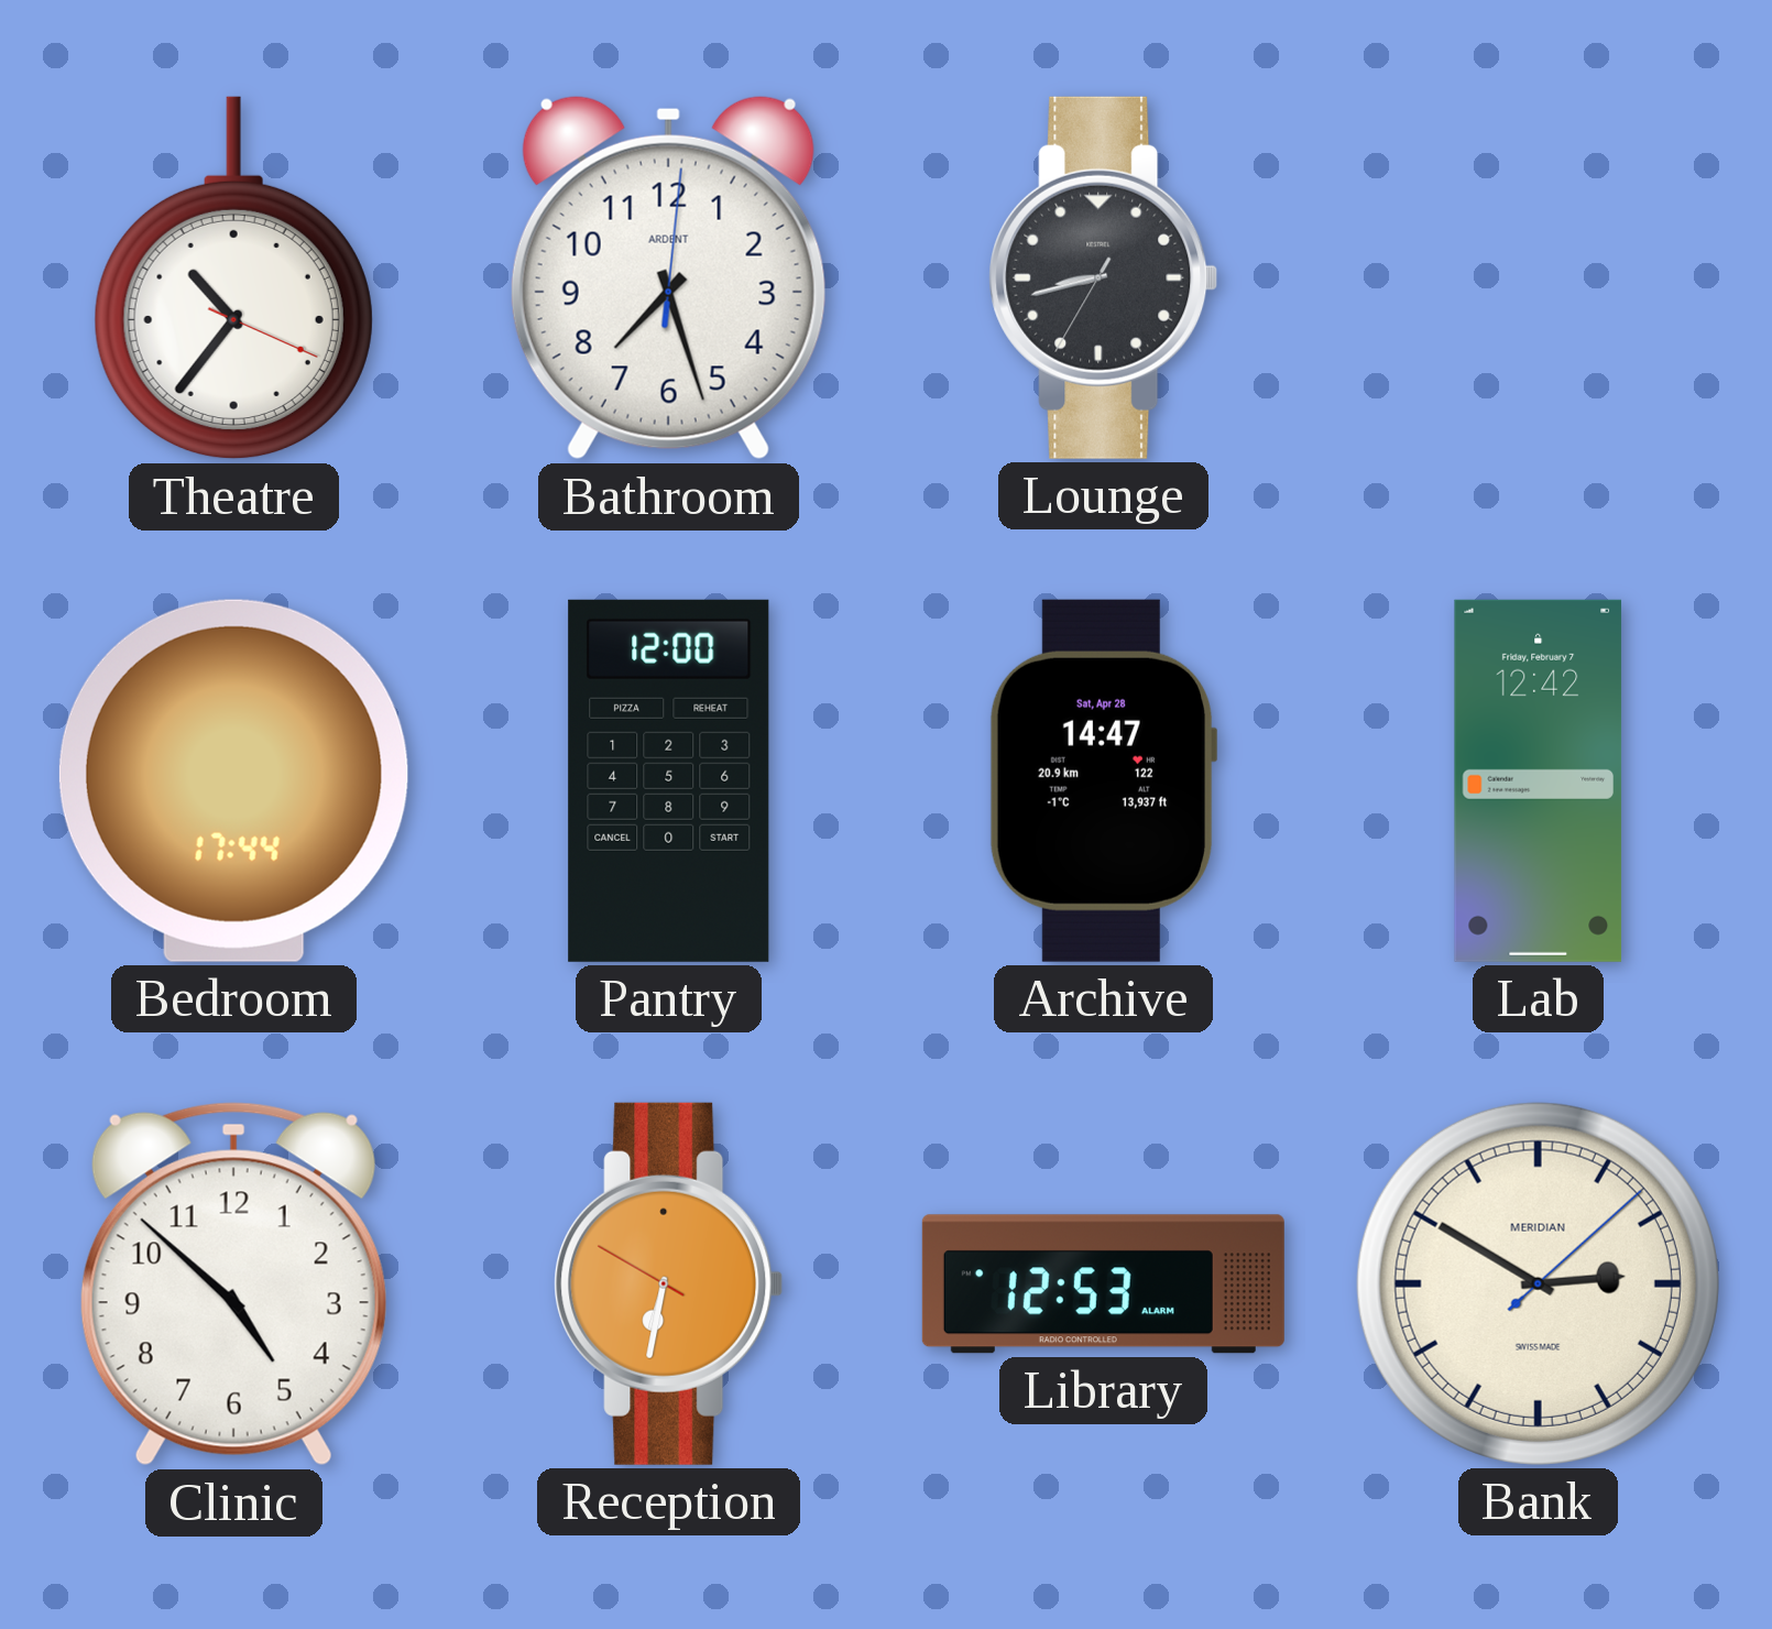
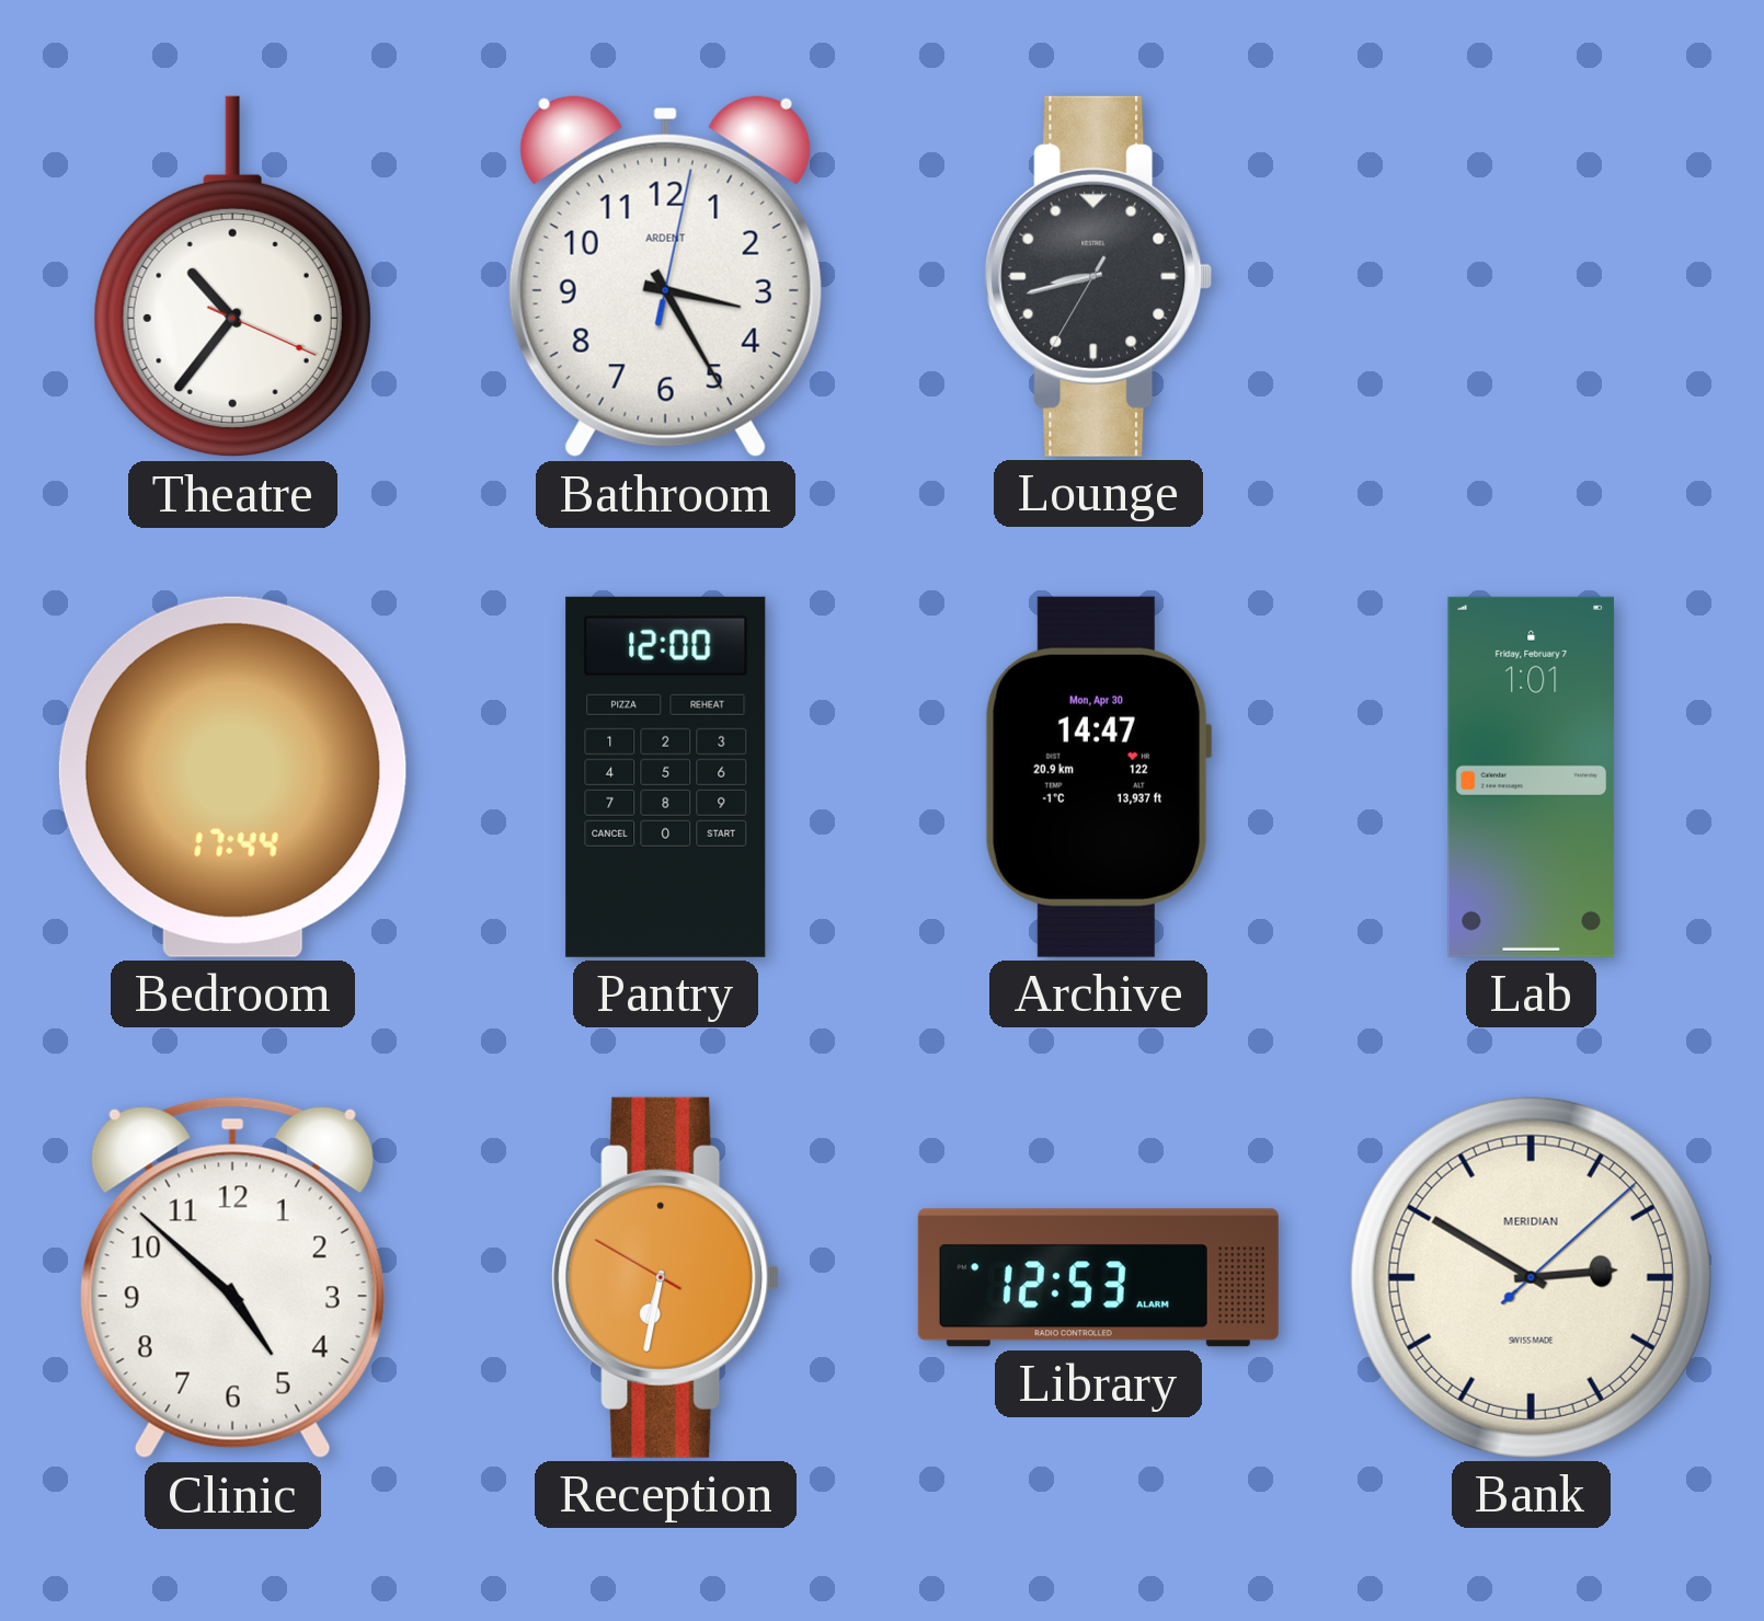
Bathroom: 7:27 -> 3:25 (665, 276)
Archive date: Sat, Apr 28 -> Mon, Apr 30 (1098, 777)
Lab: 12:42 -> 1:01 (1532, 777)
